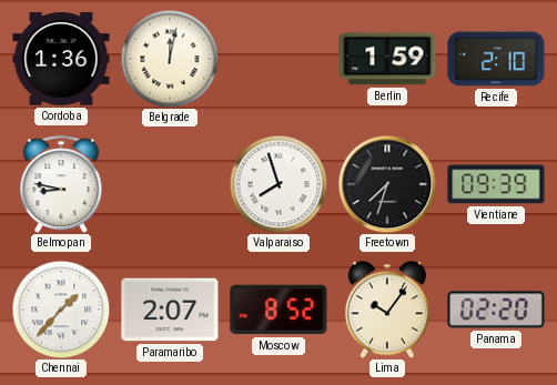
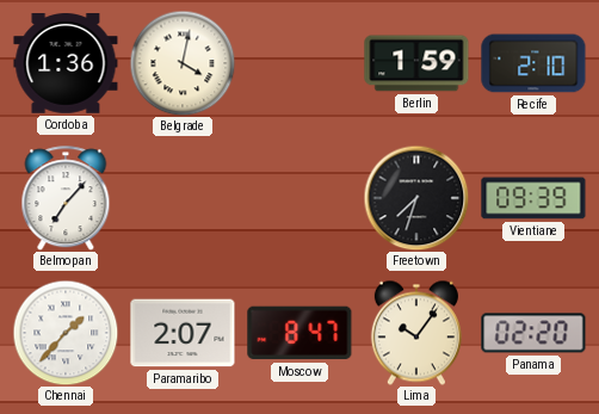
Belgrade: 12:02 -> 4:02 (183, 63)
Belmopan: 8:47 -> 7:07 (66, 198)
Valparaiso: 7:57 -> none (278, 184)
Moscow: 8:52 -> 8:47 (299, 333)
